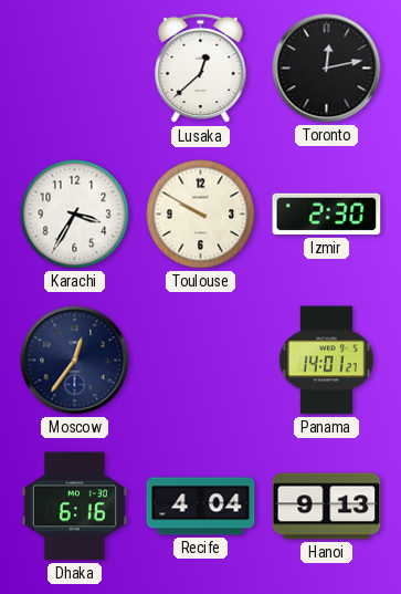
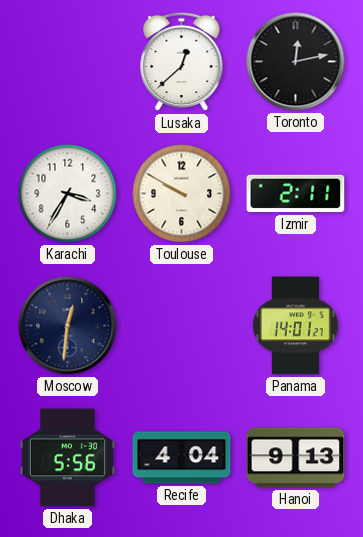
Izmir: 2:30 -> 2:11 (296, 194)
Moscow: 12:36 -> 12:31 (68, 326)
Dhaka: 6:16 -> 5:56 (67, 458)
